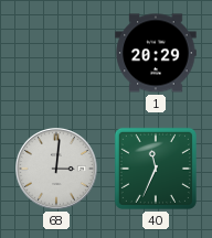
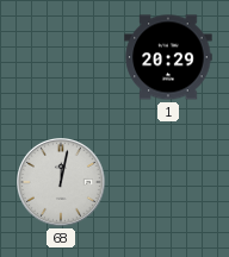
68: 3:01 -> 12:02 (62, 183)
40: 11:34 -> none (156, 169)
